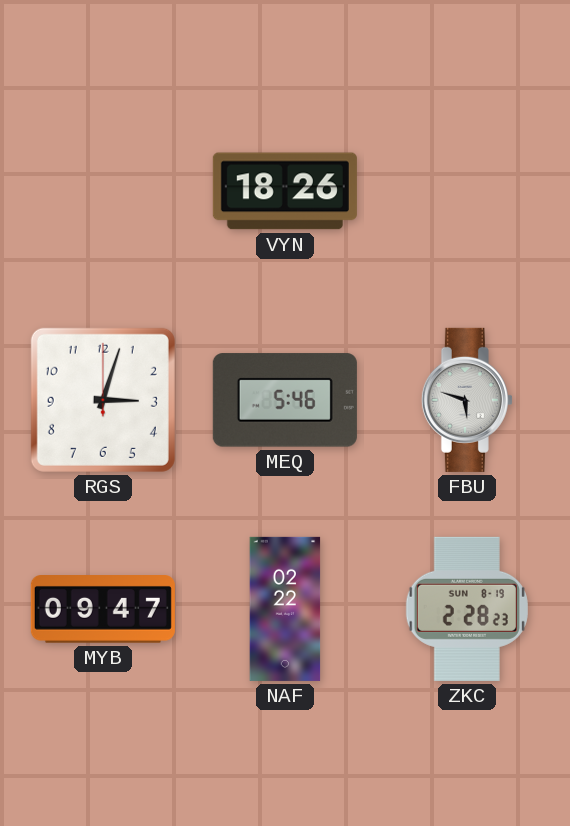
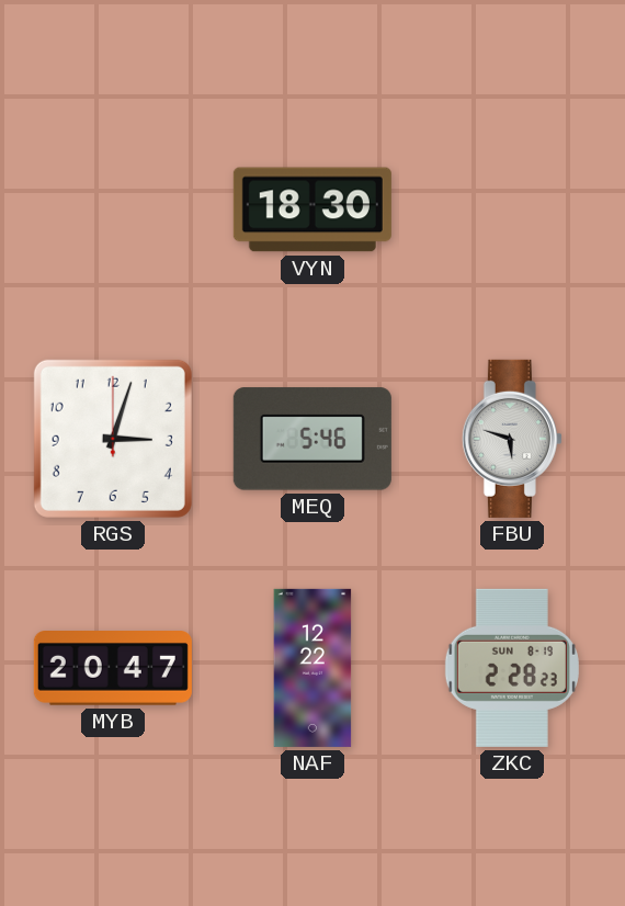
VYN: 18:26 -> 18:30 (312, 209)
MYB: 09:47 -> 20:47 (113, 669)
NAF: 02:22 -> 12:22 (312, 668)
